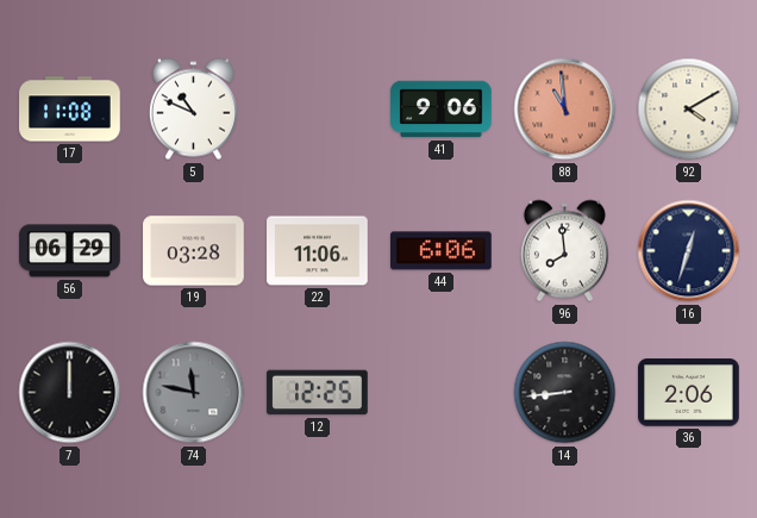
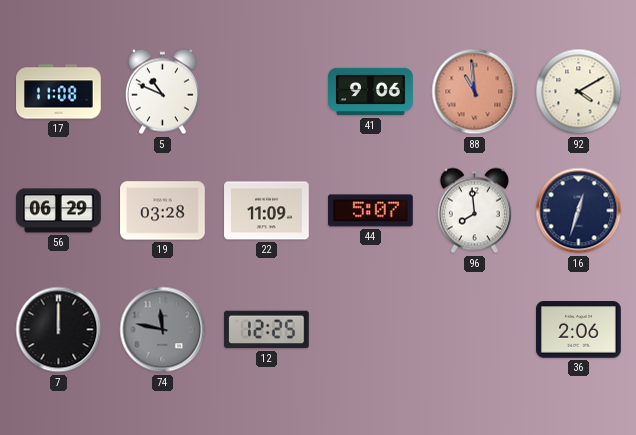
22: 11:06 -> 11:09 (267, 211)
44: 6:06 -> 5:07 (371, 211)
14: 8:44 -> none (565, 393)
